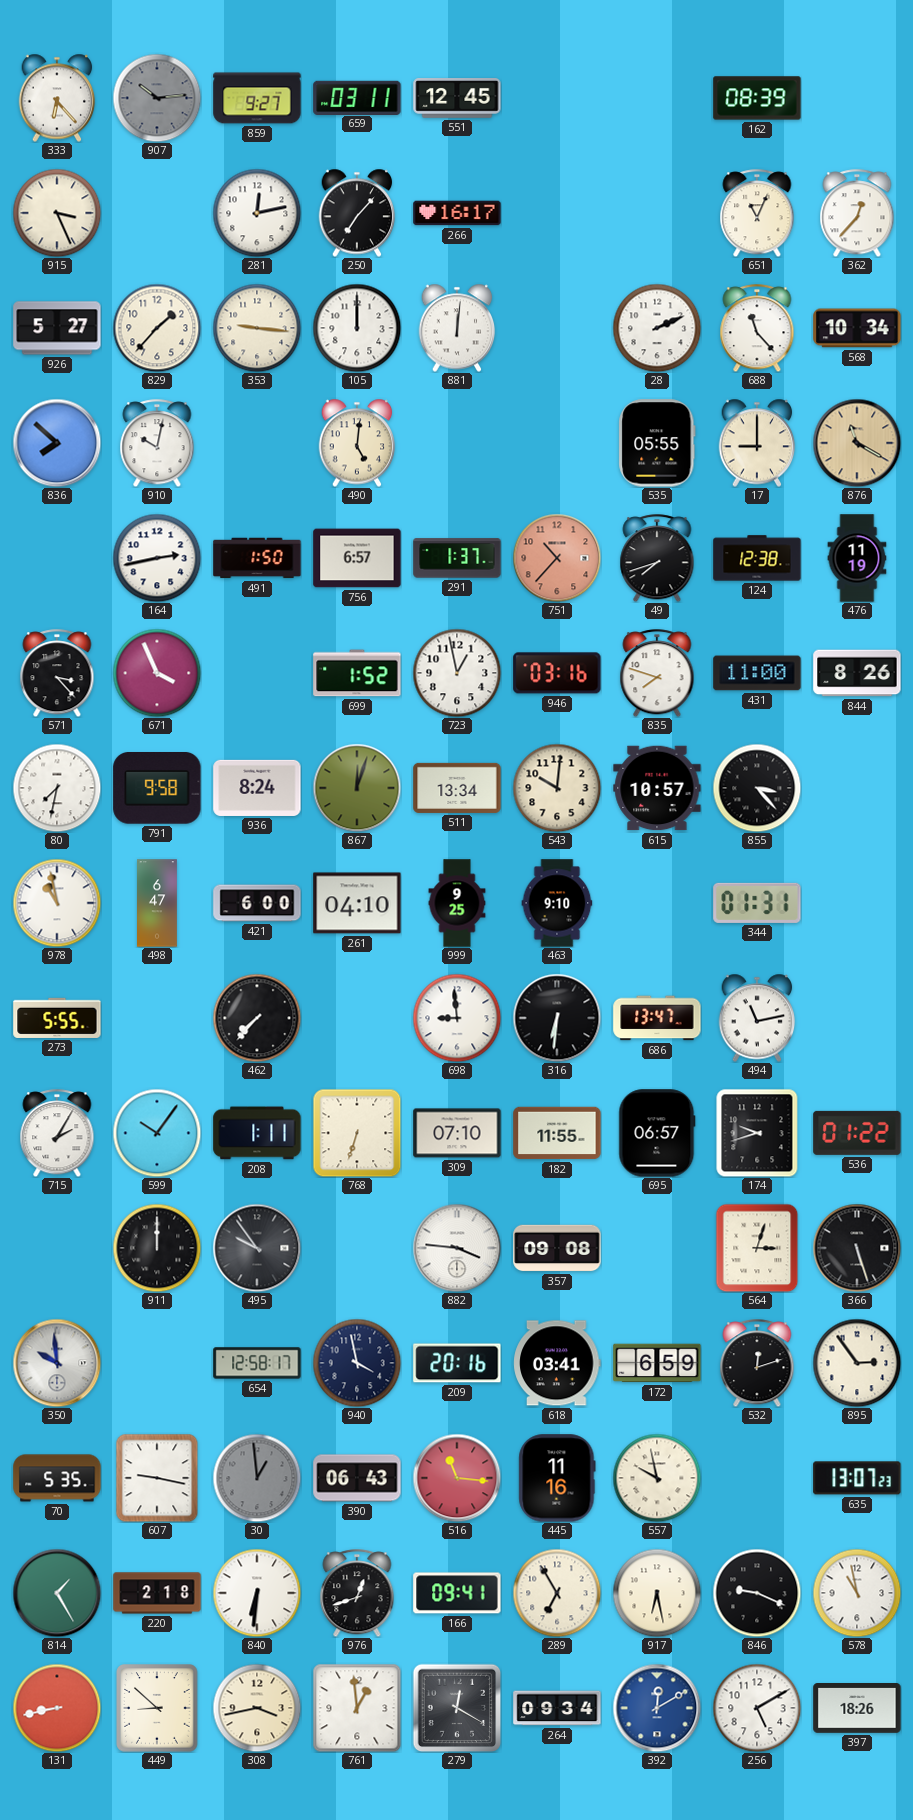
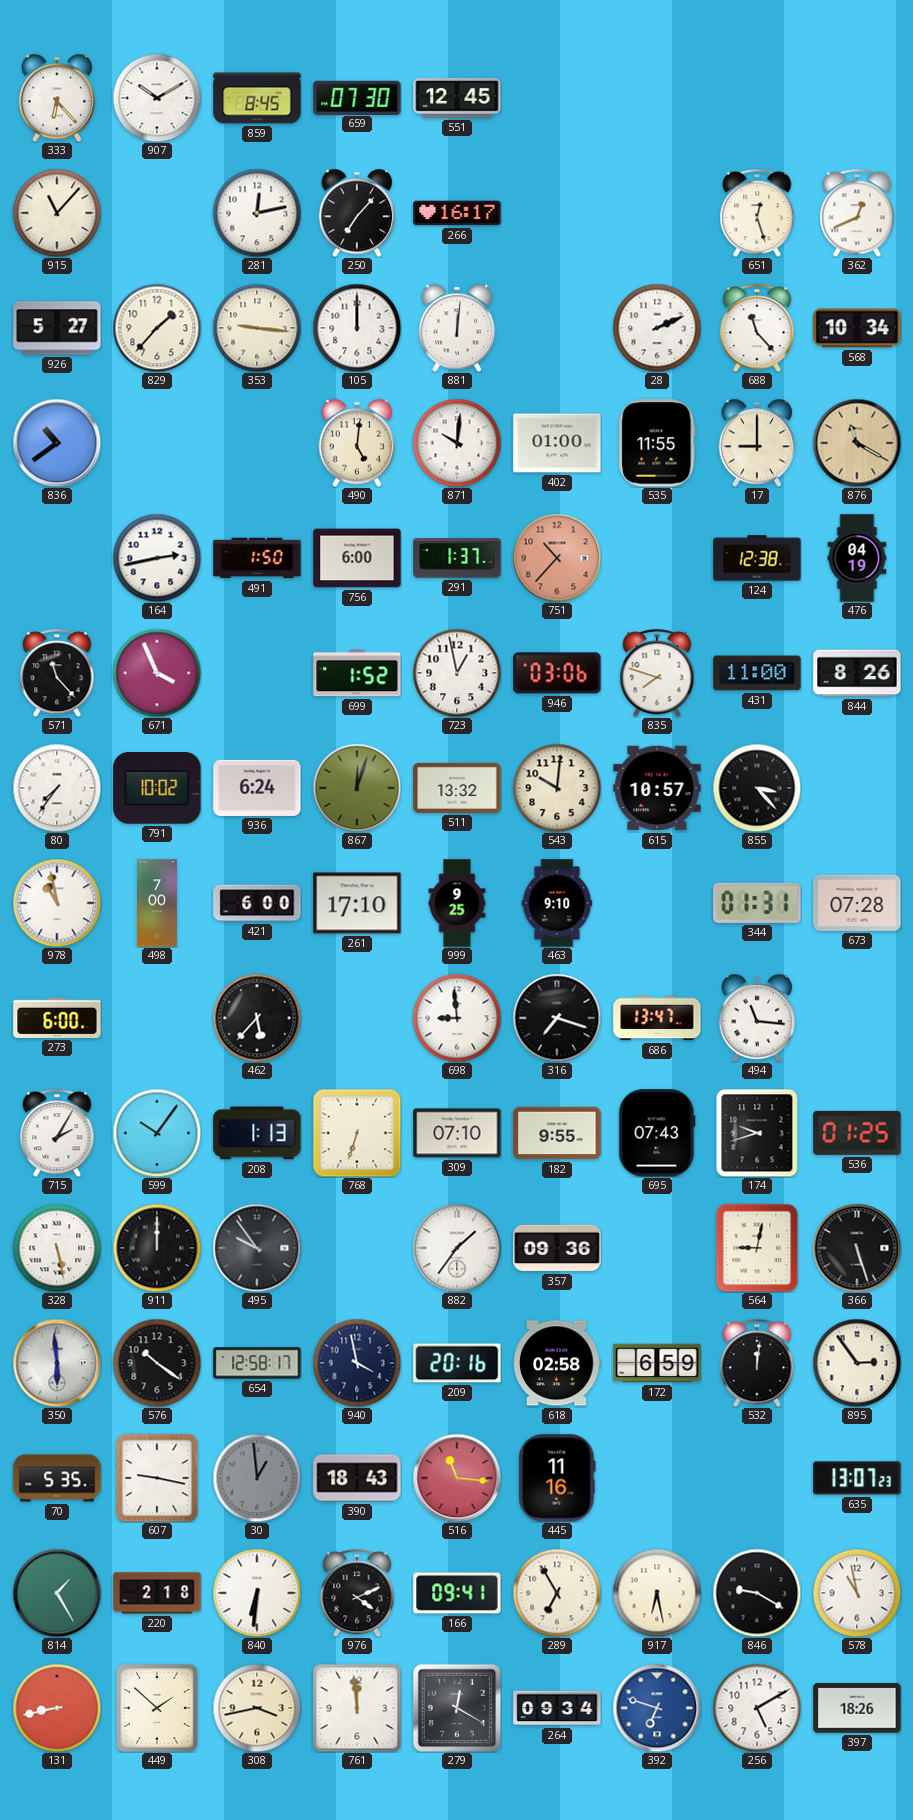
907: 10:14 -> 10:10 (157, 98)
907 dial: grey -> white (157, 98)
859: 9:27 -> 8:45 (257, 98)
659: 03:11 -> 07:30 (357, 97)
162: 08:39 -> none (757, 98)
915: 3:26 -> 11:07 (57, 213)
651: 11:04 -> 12:27 (757, 213)
362: 12:37 -> 12:41 (857, 213)
836: 7:52 -> 10:39 (57, 443)
910: 10:02 -> none (157, 443)
871: none -> 10:01 (457, 443)
402: none -> 01:00 (557, 443)
535: 05:55 -> 11:55 (657, 443)
756: 6:57 -> 6:00 (357, 558)
49: 7:42 -> none (657, 558)
476: 11:19 -> 04:19 (857, 558)
571: 3:23 -> 11:23 (57, 673)
946: 03:16 -> 03:06 (557, 673)
80: 7:32 -> 7:36 (57, 788)
791: 9:58 -> 10:02 (157, 789)
936: 8:24 -> 6:24 (257, 788)
511: 13:34 -> 13:32 (457, 788)
498: 6:47 -> 7:00 (158, 903)
261: 04:10 -> 17:10 (357, 903)
673: none -> 07:28 (857, 903)
273: 5:55 -> 6:00 (57, 1018)
462: 7:37 -> 5:37 (257, 1018)
316: 6:31 -> 7:18 (557, 1018)
494: 11:13 -> 11:16 (757, 1018)
208: 1:11 -> 1:13 (257, 1133)
182: 11:55 -> 9:55 (557, 1133)
695: 06:57 -> 07:43 (657, 1133)
536: 01:22 -> 01:25 (857, 1133)
328: none -> 5:28 (57, 1248)
882: 3:46 -> 1:36 (457, 1248)
357: 09:08 -> 09:36 (557, 1248)
564: 3:03 -> 9:02 (757, 1248)
350: 9:59 -> 5:59 (57, 1363)
576: none -> 10:21 (157, 1363)
618: 03:41 -> 02:58 (557, 1363)
532: 12:12 -> 12:01 (757, 1363)
390: 06:43 -> 18:43 (357, 1478)
557: 9:58 -> none (657, 1478)
976: 12:42 -> 4:11 (357, 1593)
846: 9:19 -> 9:20 (757, 1593)
449: 8:52 -> 1:52 (157, 1708)
761: 12:59 -> 11:59 (357, 1708)
392: 12:10 -> 6:48 (657, 1708)
